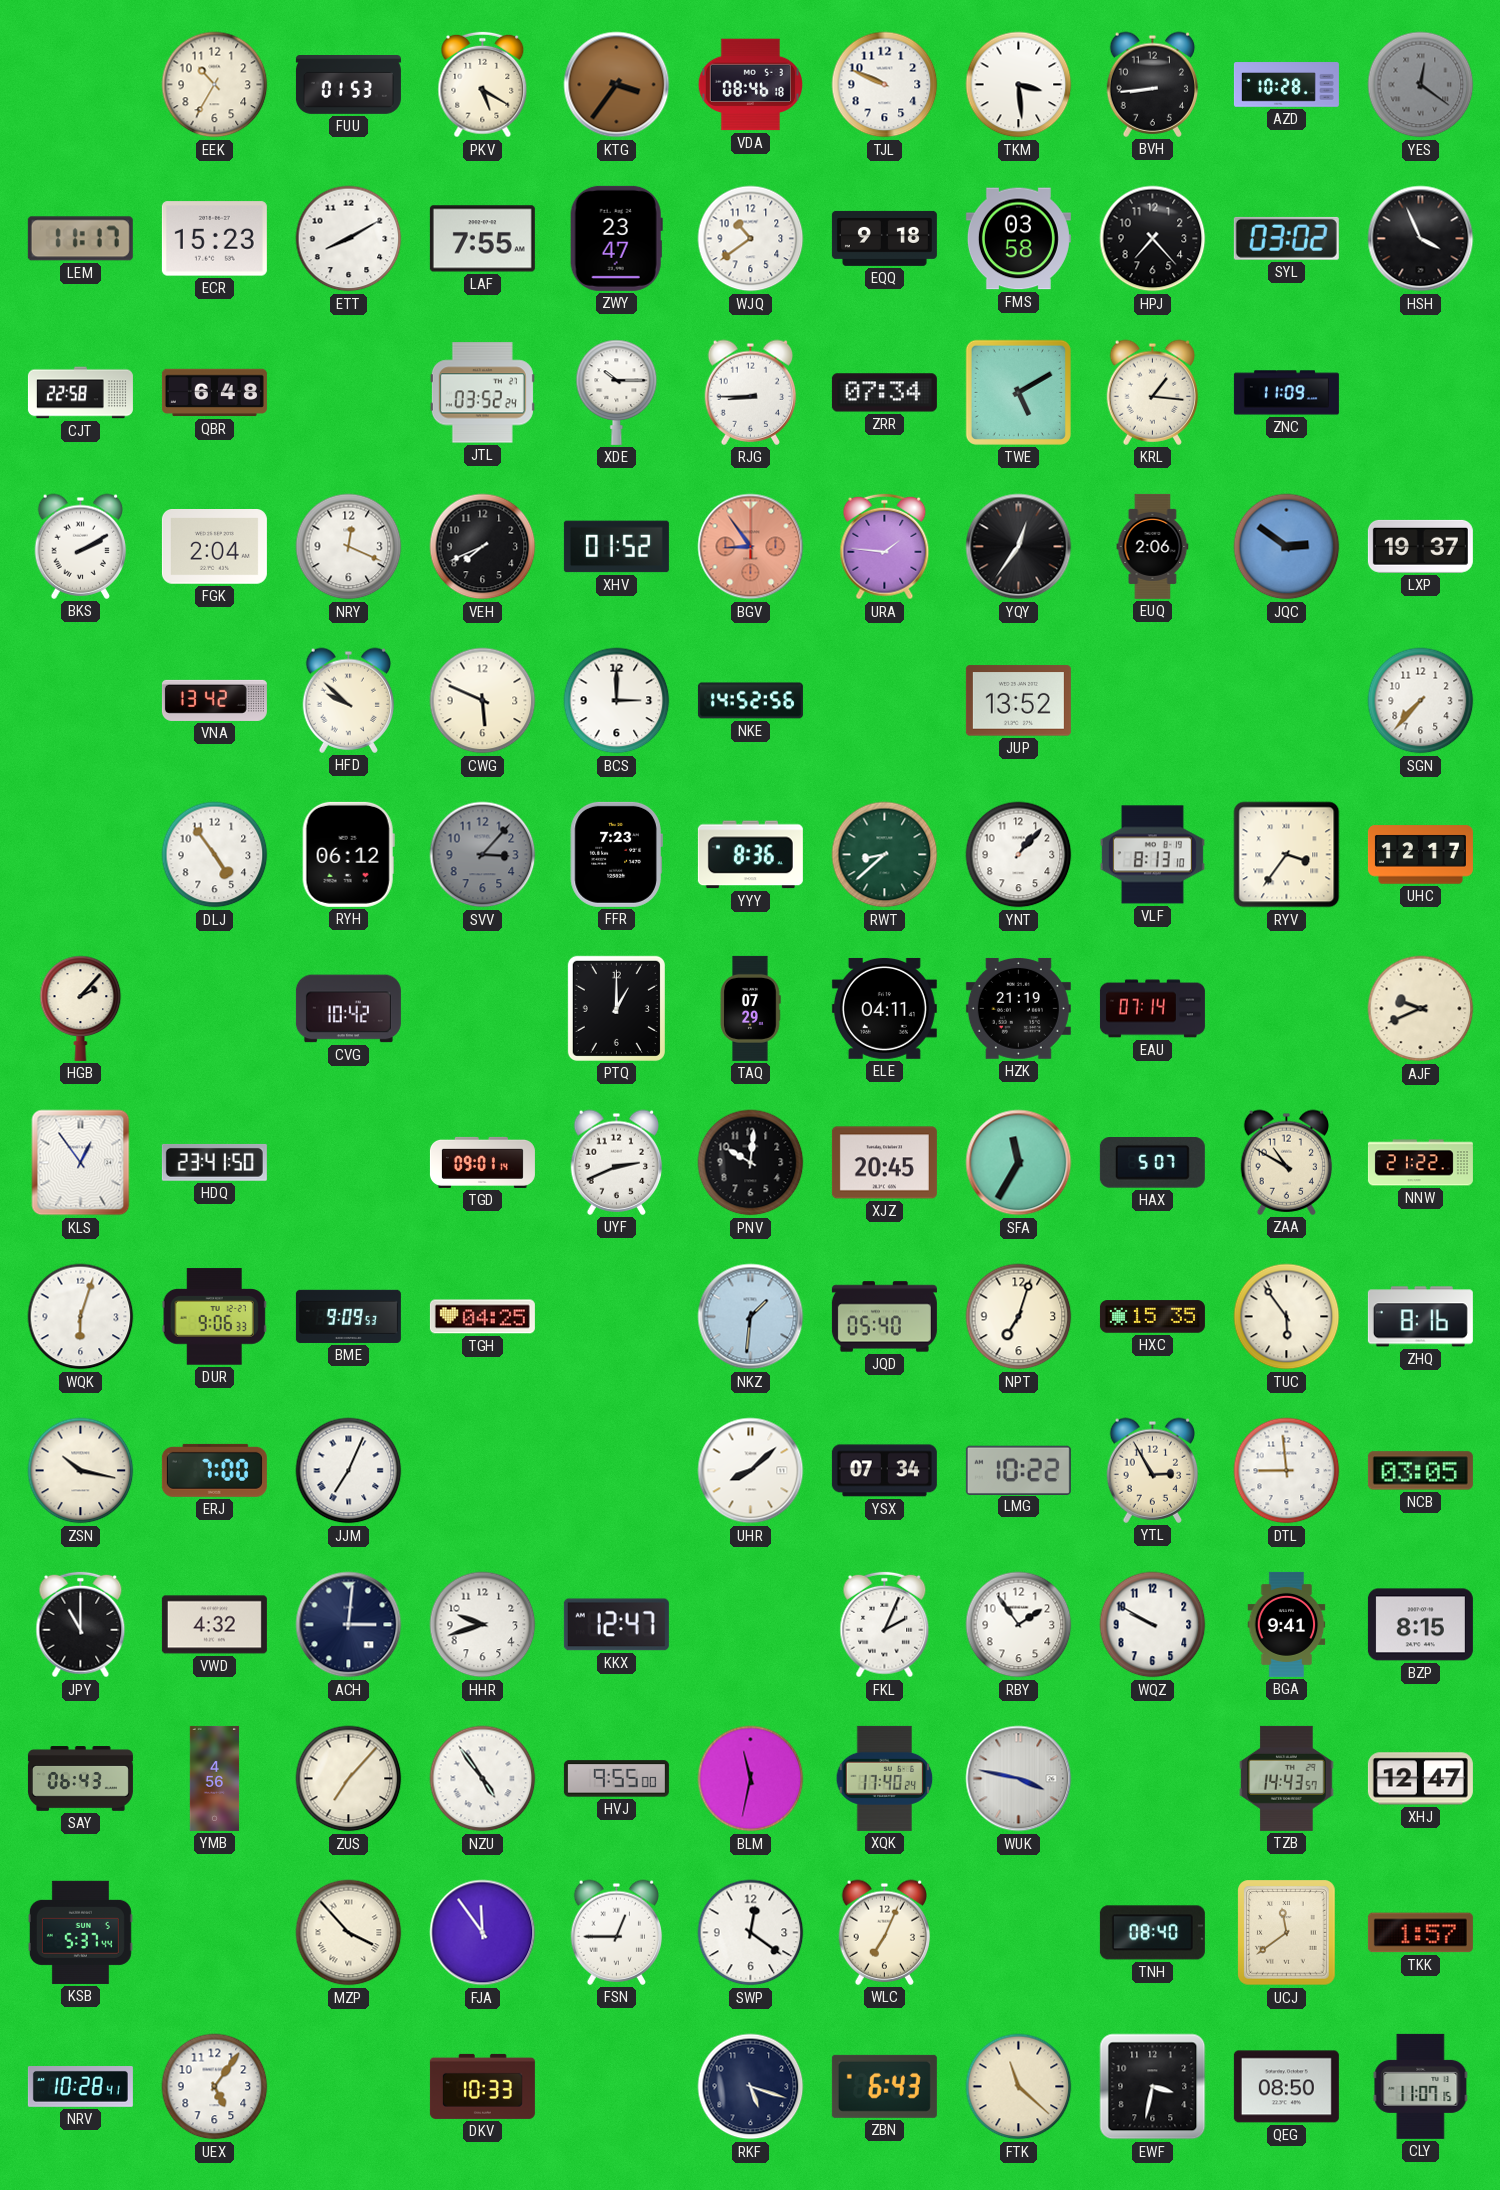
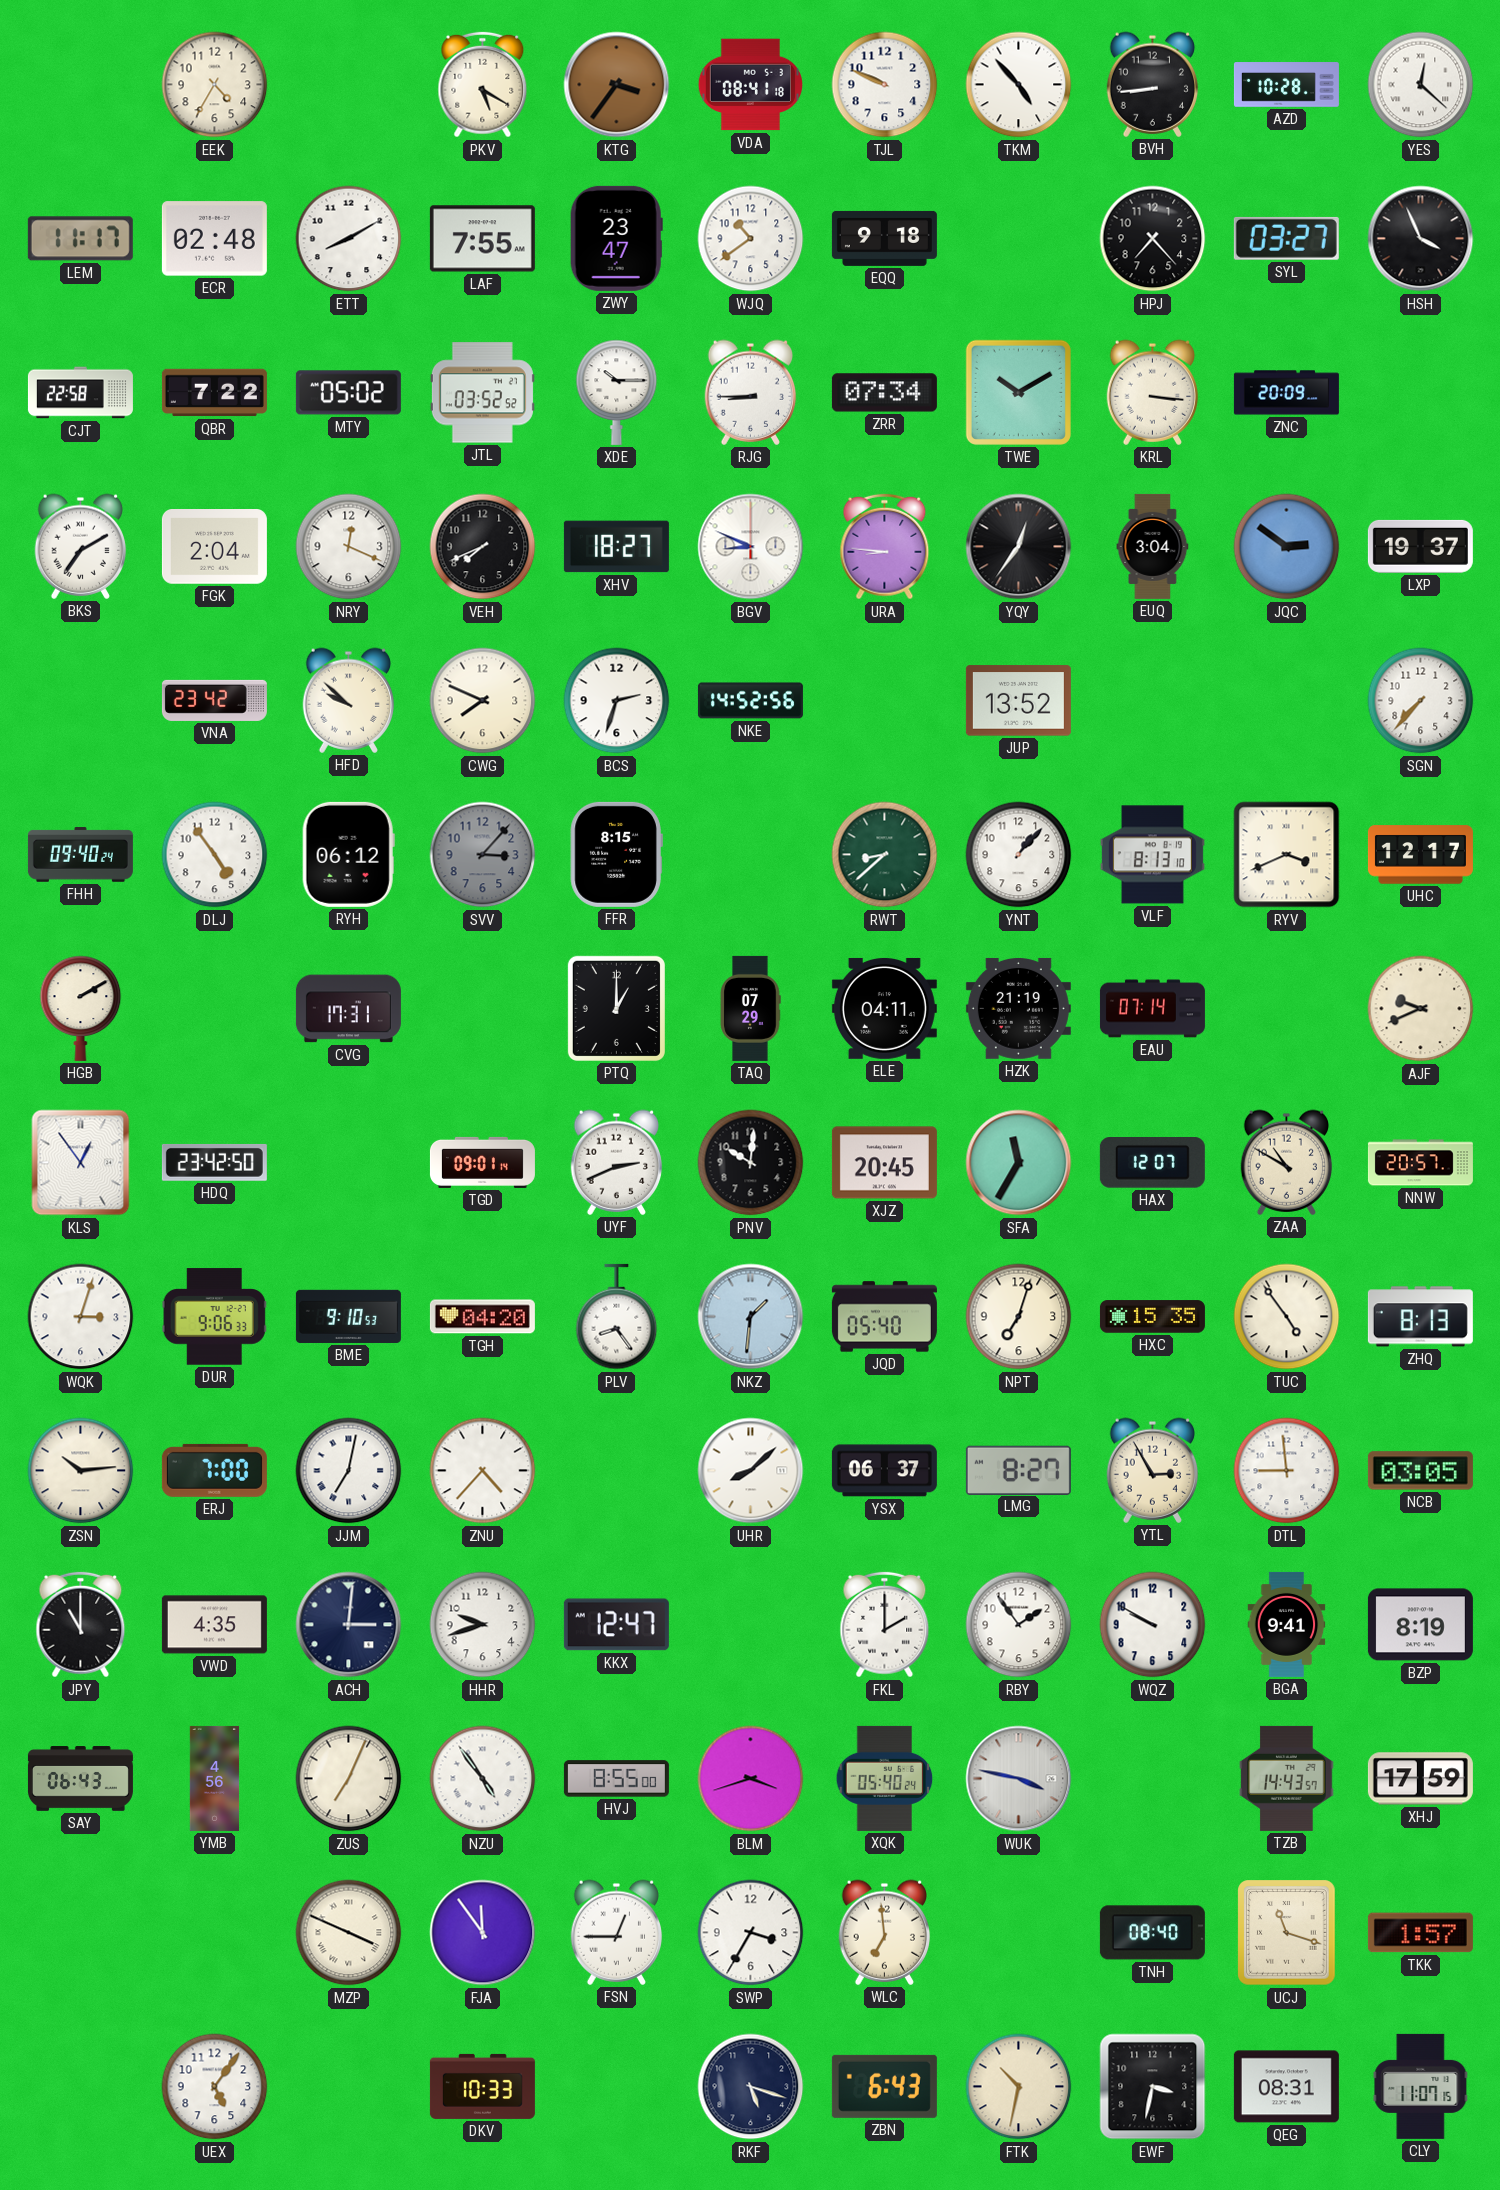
EEK: 10:35 -> 4:35 (215, 85)
FUU: 01:53 -> none (348, 85)
VDA: 08:46 -> 08:41 (750, 85)
TKM: 3:29 -> 4:53 (1019, 85)
YES: 12:21 -> 12:22 (1421, 85)
YES dial: grey -> white (1421, 85)
ECR: 15:23 -> 02:48 (214, 239)
FMS: 03:58 -> none (1018, 239)
SYL: 03:02 -> 03:27 (1286, 238)
QBR: 6:48 -> 7:22 (214, 393)
MTY: none -> 05:02 (348, 393)
JTL: 03:52:24 -> 03:52:52 (482, 393)
TWE: 5:10 -> 10:10 (1018, 392)
KRL: 1:16 -> 3:16 (1153, 392)
ZNC: 11:09 -> 20:09 (1286, 393)
BKS: 2:10 -> 7:10 (81, 546)
XHV: 01:52 -> 18:27 (616, 547)
BGV: 8:54 -> 8:49 (751, 547)
BGV dial: salmon -> white (751, 547)
URA: 1:46 -> 8:46 (885, 547)
EUQ: 2:06 -> 3:04 (1153, 546)
VNA: 13:42 -> 23:42 (214, 700)
CWG: 5:49 -> 7:49 (483, 701)
BCS: 3:00 -> 2:33 (617, 701)
FHH: none -> 09:40 (80, 855)
FFR: 7:23 -> 8:15 (616, 854)
YYY: 8:36 -> none (750, 855)
RYV: 3:36 -> 3:41 (1287, 855)
HGB: 2:07 -> 2:10 (81, 1008)
CVG: 10:42 -> 17:31 (348, 1009)
HDQ: 23:41 -> 23:42 (214, 1163)
HAX: 5:07 -> 12:07 (1152, 1163)
NNW: 21:22 -> 20:57 (1420, 1163)
WQK: 6:03 -> 3:03 (81, 1317)
BME: 9:09 -> 9:10 (348, 1316)
TGH: 04:25 -> 04:20 (482, 1317)
PLV: none -> 8:24 (617, 1317)
TUC: 5:54 -> 4:54 (1287, 1317)
ZHQ: 8:16 -> 8:13 (1420, 1317)
ZSN: 10:17 -> 10:14 (81, 1471)
JJM: 7:04 -> 7:02 (349, 1471)
ZNU: none -> 4:37 (483, 1471)
YSX: 07:34 -> 06:37 (884, 1471)
LMG: 10:22 -> 8:27 (1018, 1470)
VWD: 4:32 -> 4:35 (214, 1625)
FKL: 2:04 -> 2:00 (885, 1625)
BZP: 8:15 -> 8:19 (1420, 1625)
ZUS: 7:07 -> 7:04 (349, 1779)
HVJ: 9:55 -> 8:55 (616, 1779)
BLM: 11:32 -> 3:42 (751, 1779)
XQK: 17:40 -> 05:40 (885, 1778)
XHJ: 12:47 -> 17:59 (1420, 1779)
KSB: 5:37 -> none (80, 1932)
MZP: 3:53 -> 3:49 (349, 1933)
SWP: 12:21 -> 3:35 (751, 1933)
WLC: 7:04 -> 6:59 (885, 1932)
UCJ: 11:39 -> 11:18 (1287, 1933)
NRV: 10:28 -> none (80, 2087)
FTK: 11:22 -> 10:32 (1019, 2087)
QEG: 08:50 -> 08:31 (1286, 2087)
